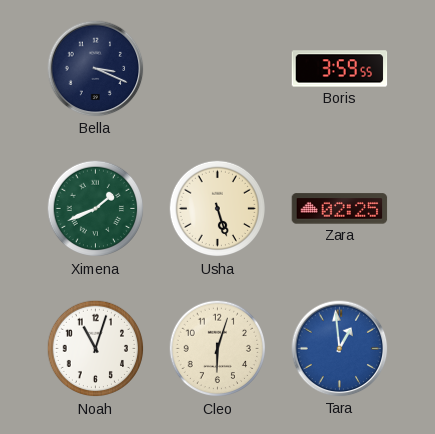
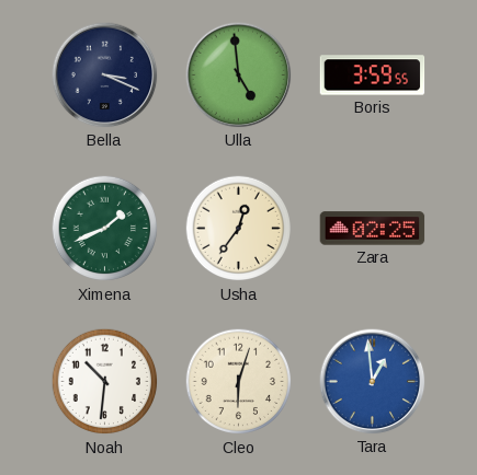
Ulla: none -> 4:59 (239, 76)
Usha: 5:27 -> 12:36 (239, 229)
Noah: 11:03 -> 10:31 (105, 382)
